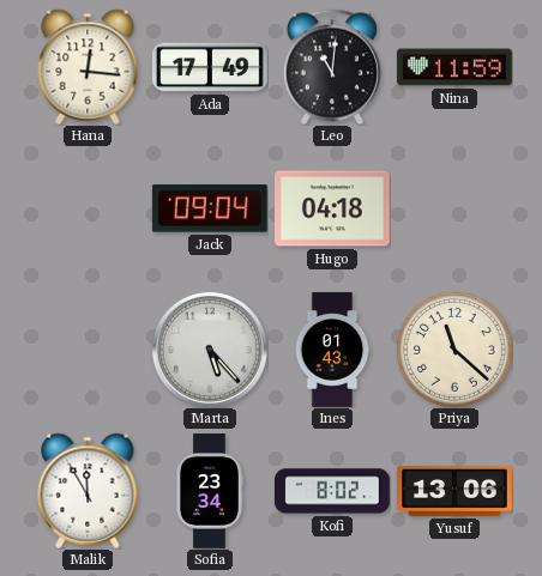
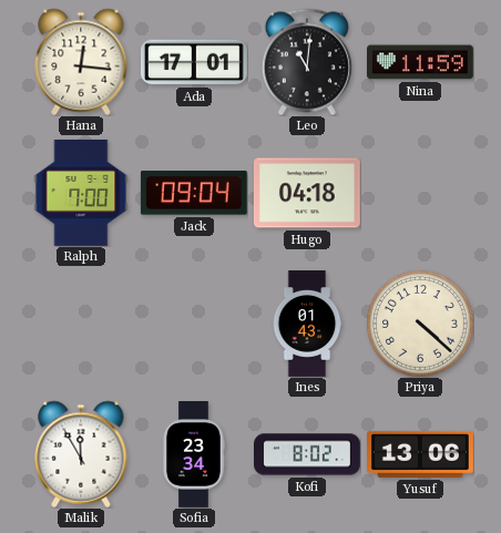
Ada: 17:49 -> 17:01 (194, 62)
Ralph: none -> 7:00 (81, 193)
Marta: 5:23 -> none (210, 350)
Priya: 11:22 -> 4:22 (420, 324)
